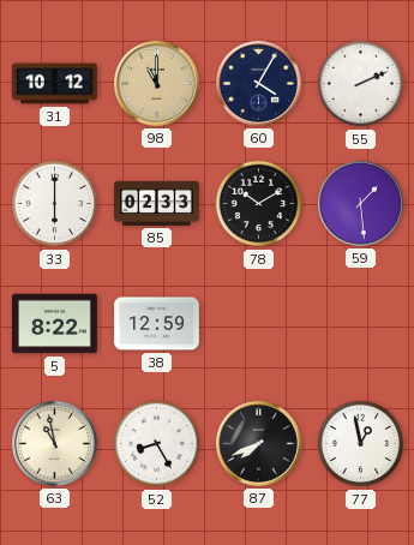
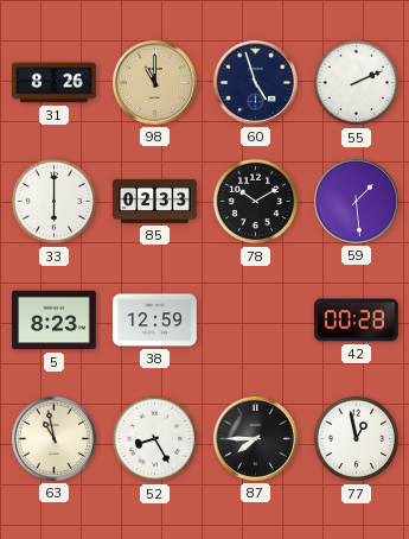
31: 10:12 -> 8:26 (55, 83)
60: 4:05 -> 4:57 (256, 83)
5: 8:22 -> 8:23 (55, 321)
42: none -> 00:28 (356, 321)
87: 7:41 -> 7:45 (256, 439)
